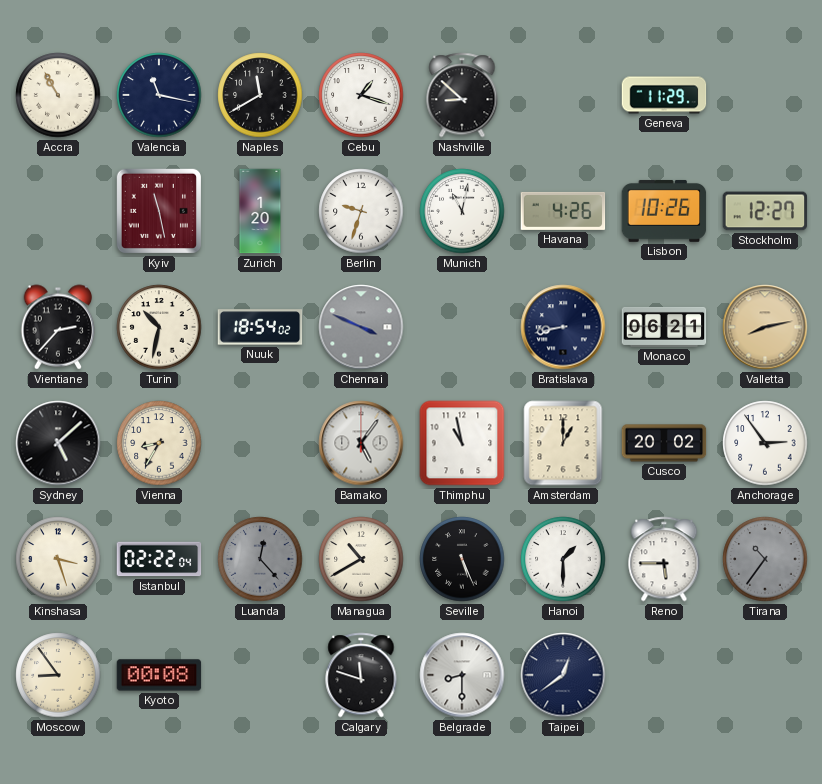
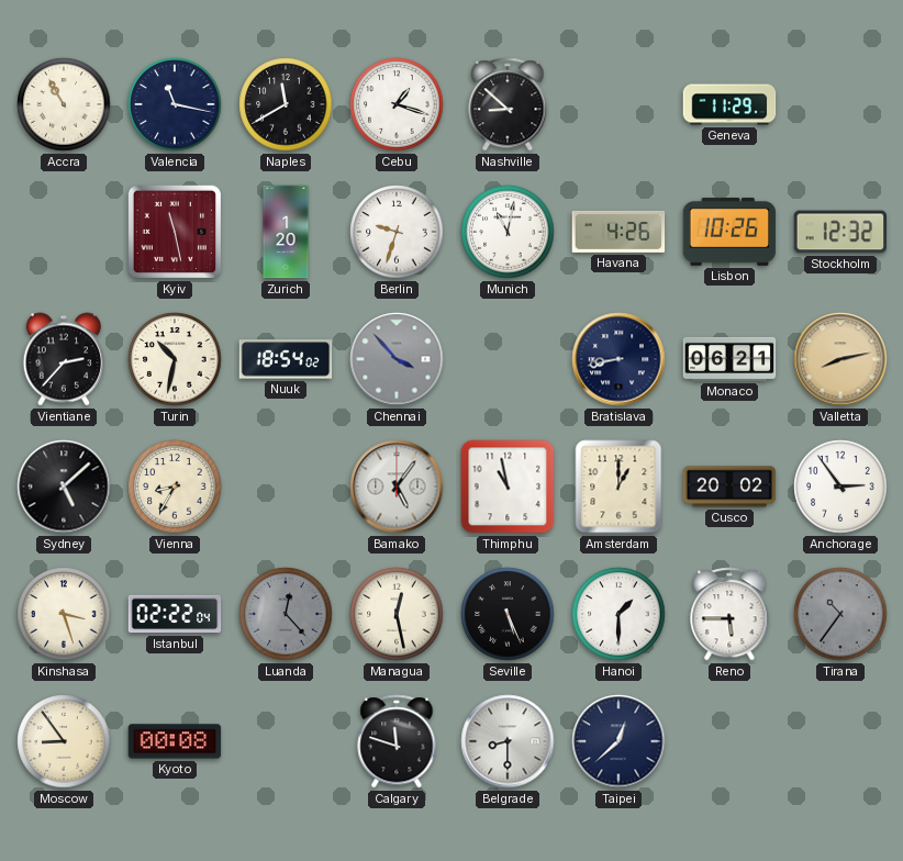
Stockholm: 12:27 -> 12:32 (840, 232)
Chennai: 3:49 -> 3:53 (397, 359)
Managua: 10:40 -> 12:28 (397, 614)
Taipei: 12:39 -> 12:38 (618, 741)
